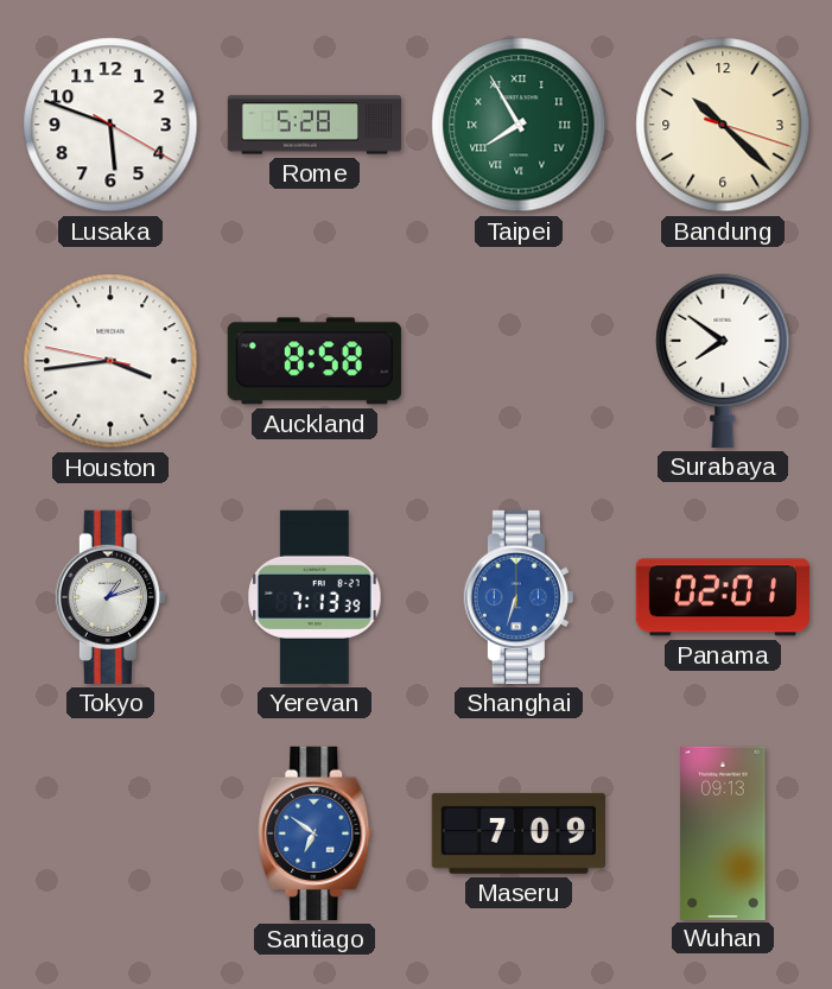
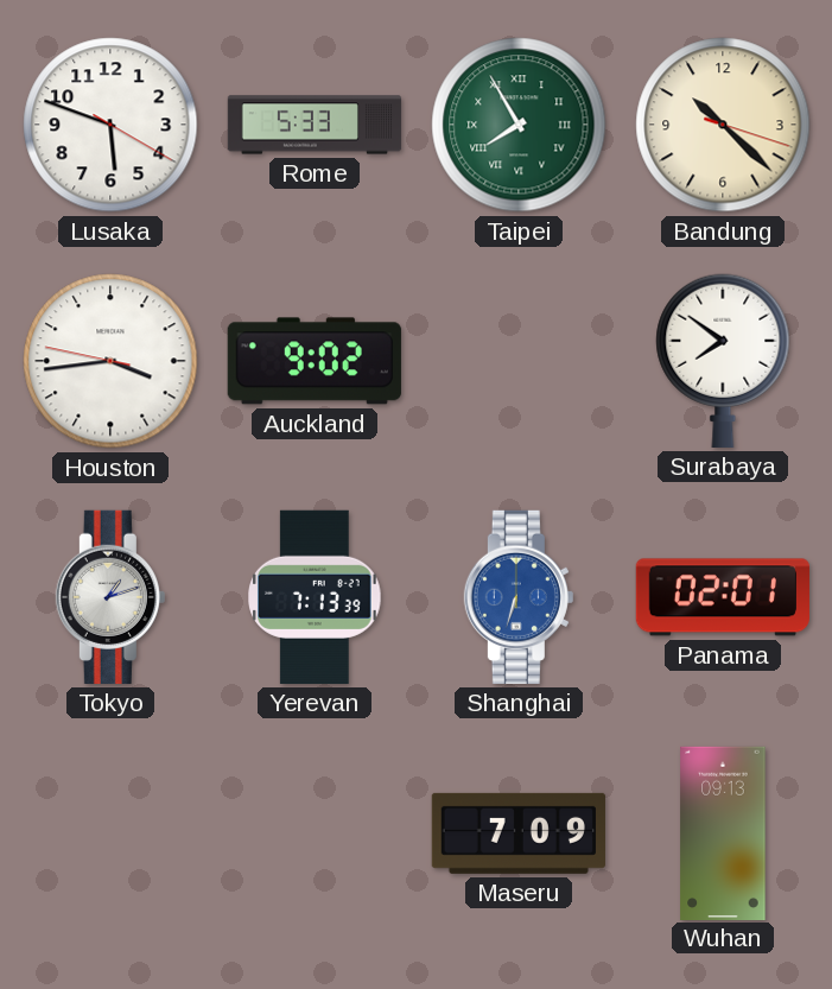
Rome: 5:28 -> 5:33 (315, 125)
Auckland: 8:58 -> 9:02 (315, 361)
Santiago: 6:51 -> none (315, 833)
